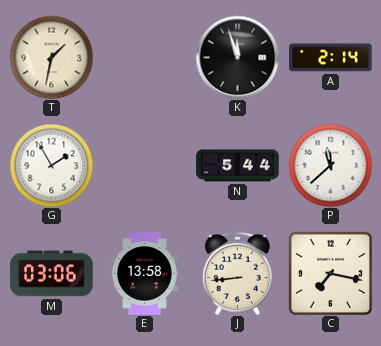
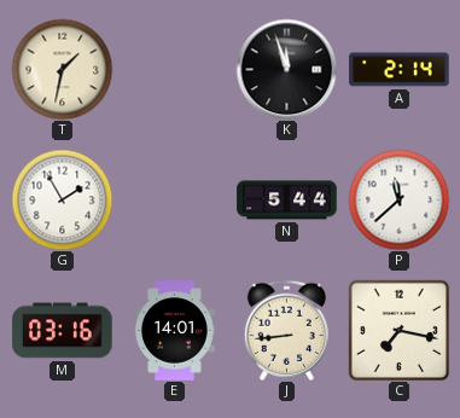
M: 03:06 -> 03:16 (63, 331)
E: 13:58 -> 14:01 (175, 331)
